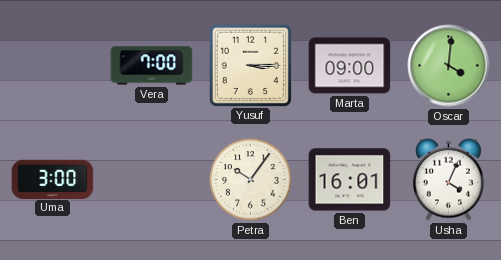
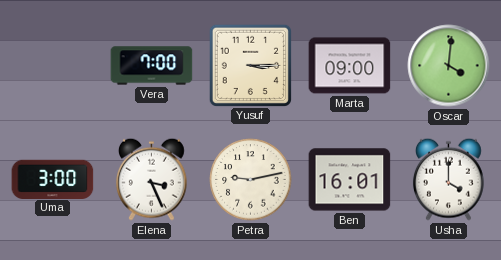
Elena: none -> 3:26 (152, 179)
Petra: 10:06 -> 9:13 (251, 180)
Usha: 4:04 -> 4:00 (449, 179)
